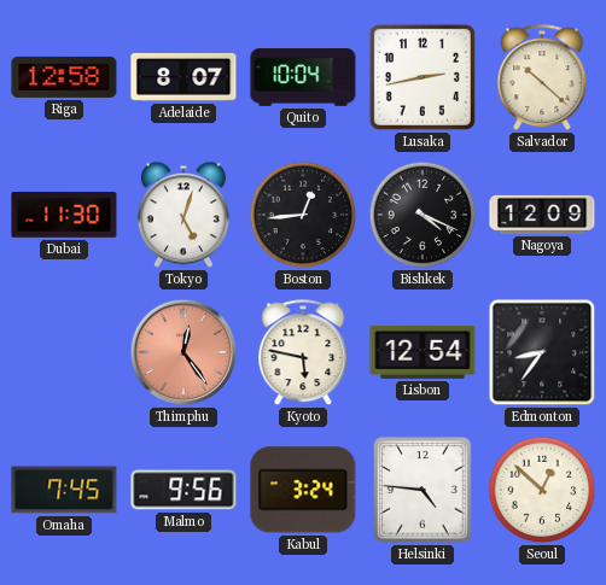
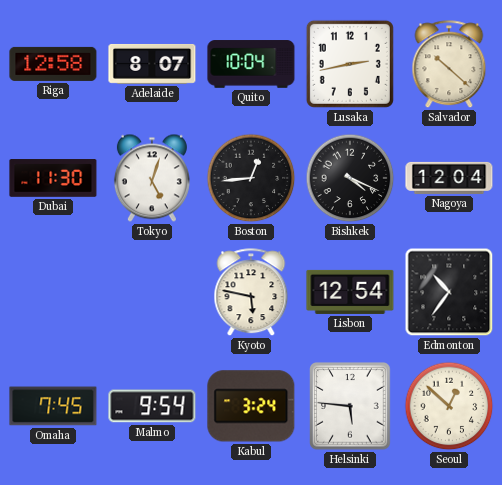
Nagoya: 12:09 -> 12:04 (449, 178)
Thimphu: 12:24 -> none (183, 352)
Edmonton: 8:36 -> 10:36 (449, 292)
Malmo: 9:56 -> 9:54 (152, 406)
Helsinki: 4:46 -> 5:46 (350, 406)
